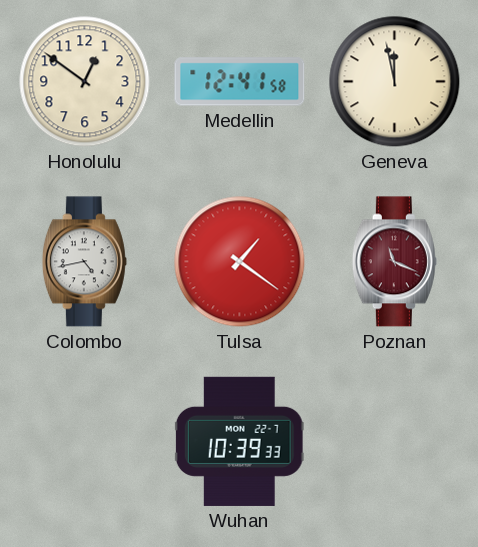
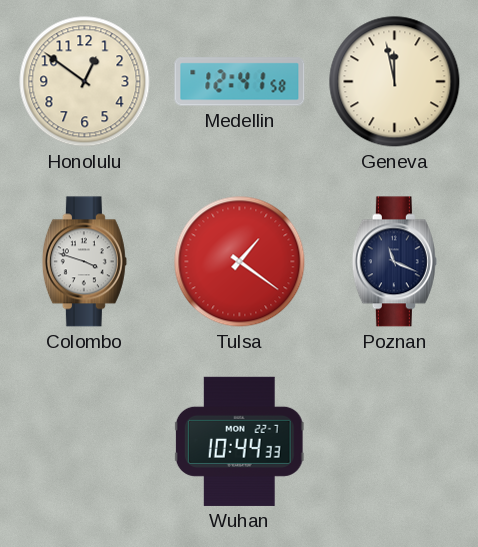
Colombo: 4:43 -> 3:48 (84, 262)
Poznan dial: burgundy -> navy (394, 262)
Wuhan: 10:39 -> 10:44 (239, 441)
